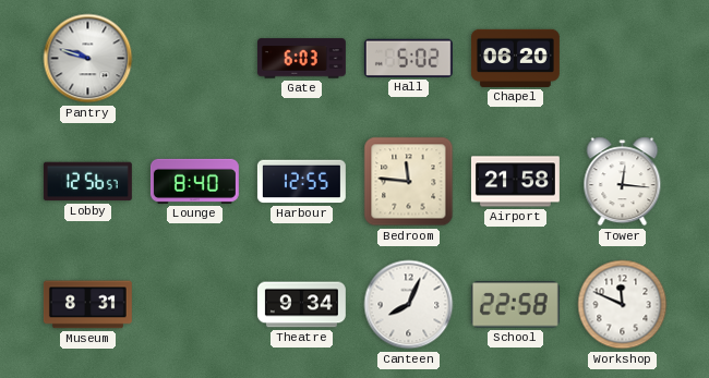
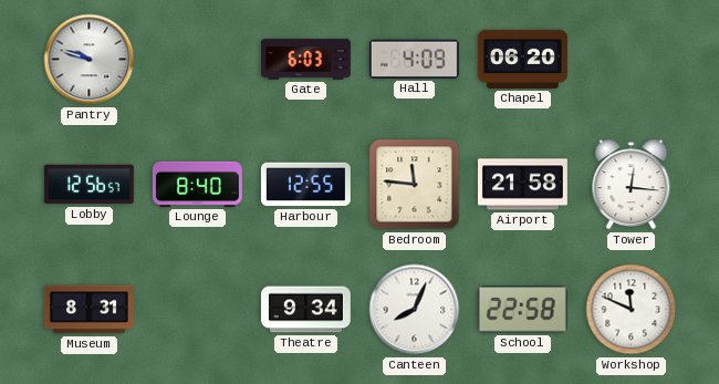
Hall: 5:02 -> 4:09 (414, 59)
